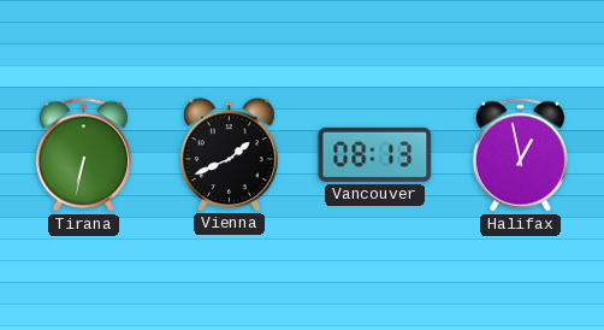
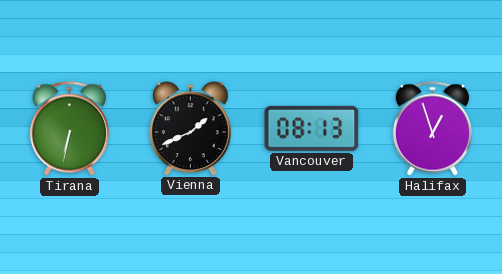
Halifax: 12:58 -> 12:57 (432, 129)
